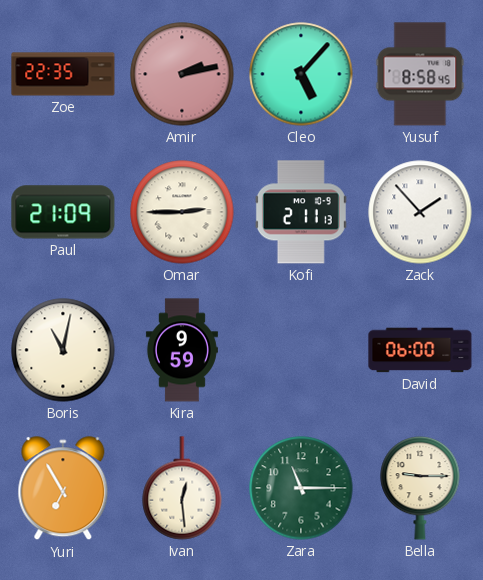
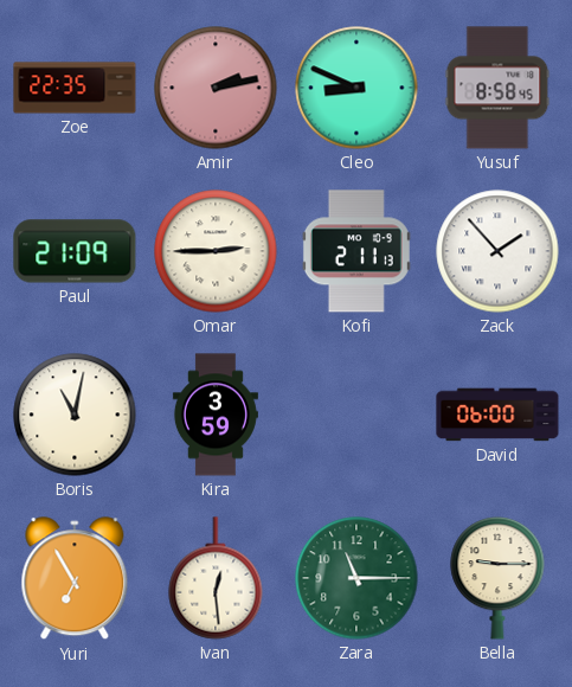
Cleo: 5:07 -> 8:49 (356, 88)
Kira: 9:59 -> 3:59 (216, 415)
